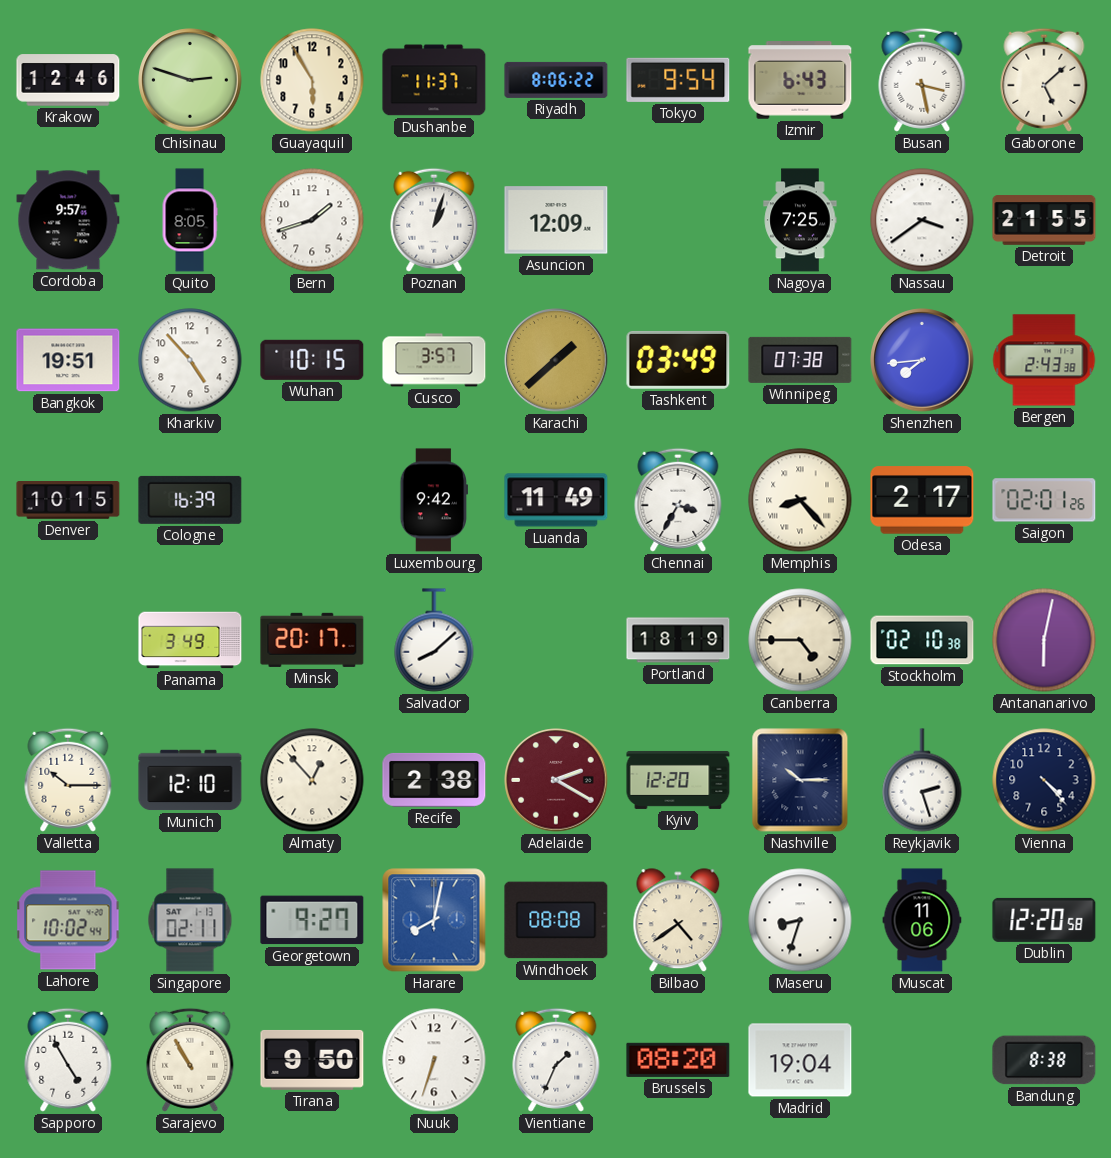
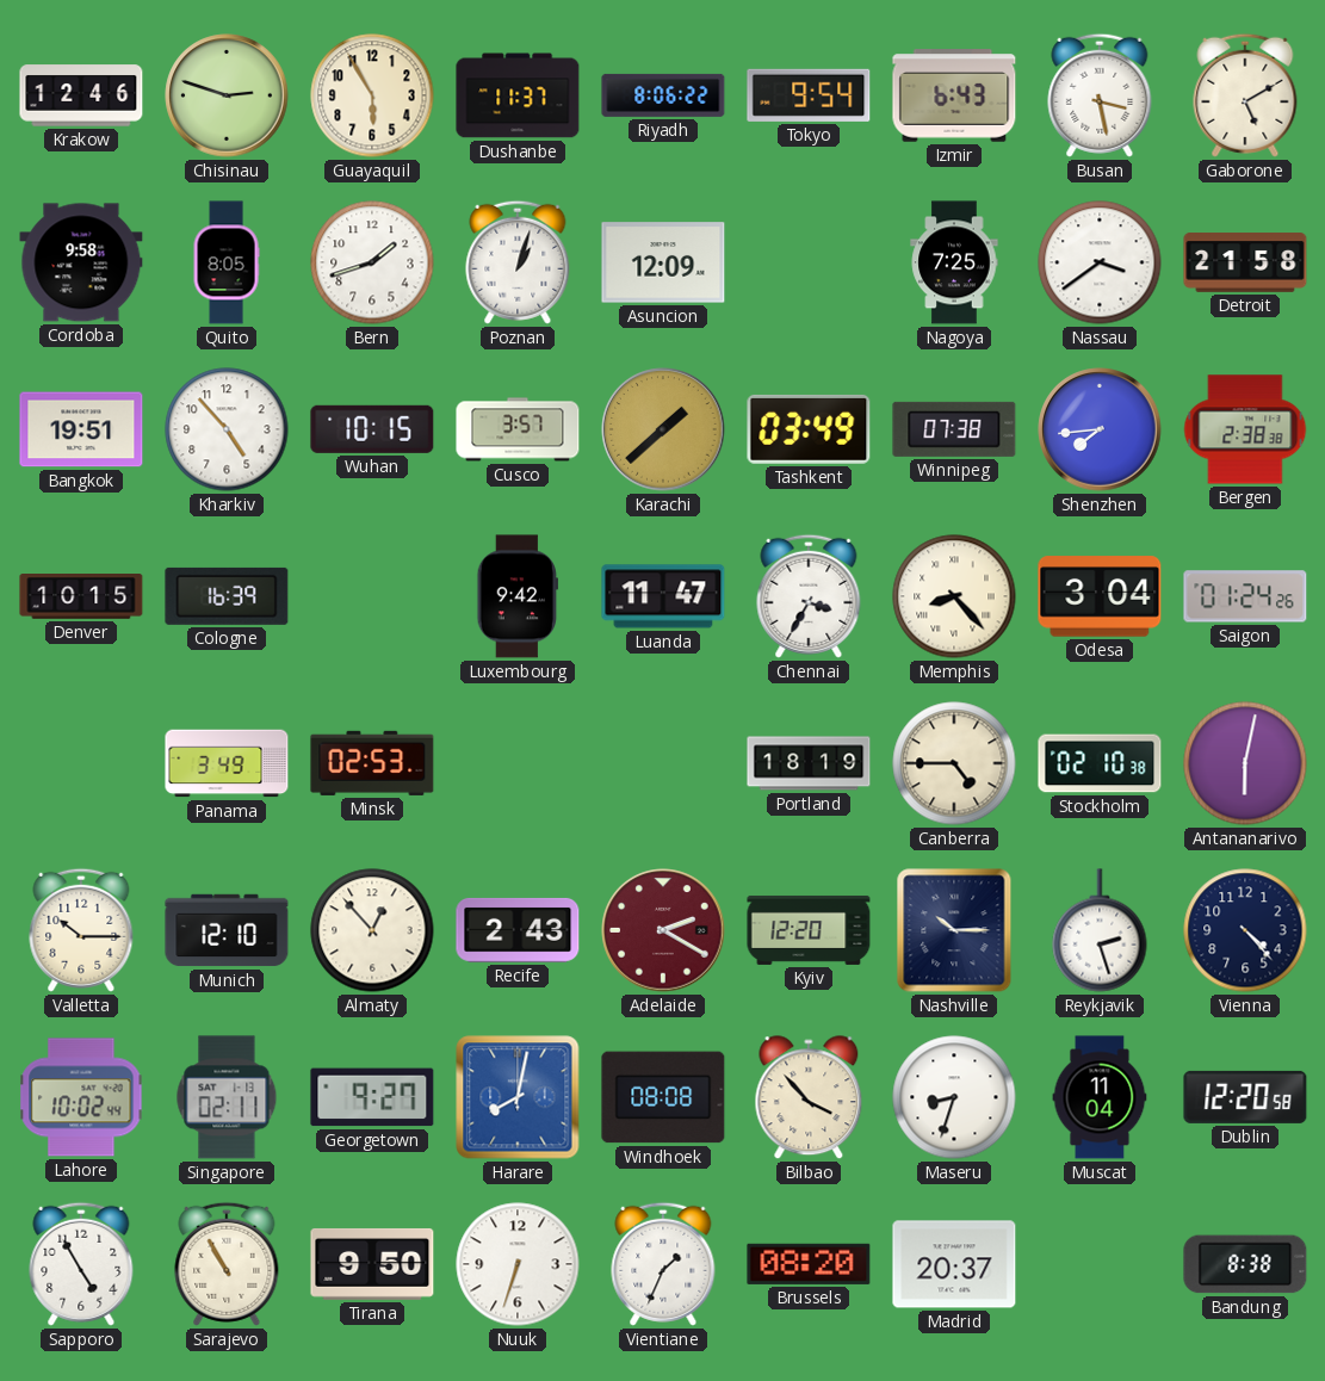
Gaborone: 5:08 -> 5:10 (1245, 95)
Cordoba: 9:57 -> 9:58 (81, 262)
Detroit: 21:55 -> 21:58 (1245, 262)
Bergen: 2:43 -> 2:38 (1245, 429)
Luanda: 11:49 -> 11:47 (663, 596)
Odesa: 2:17 -> 3:04 (1100, 596)
Saigon: 02:01 -> 01:24 (1245, 596)
Minsk: 20:17 -> 02:53 (372, 763)
Salvador: 8:08 -> none (434, 640)
Recife: 2:38 -> 2:43 (518, 930)
Bilbao: 4:39 -> 3:53 (809, 1098)
Muscat: 11:06 -> 11:04 (1100, 1097)
Madrid: 19:04 -> 20:37 (954, 1264)
